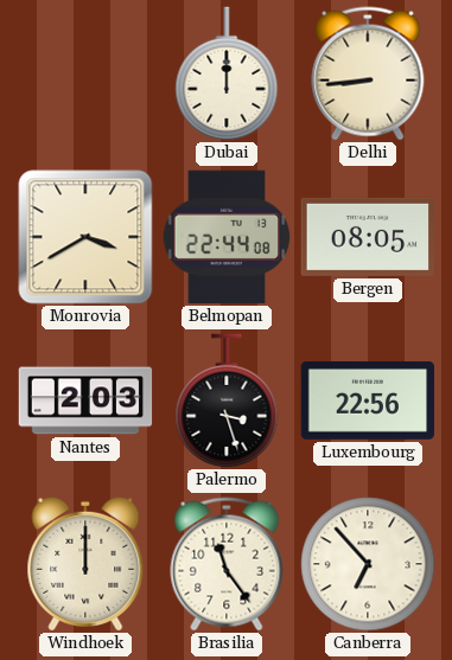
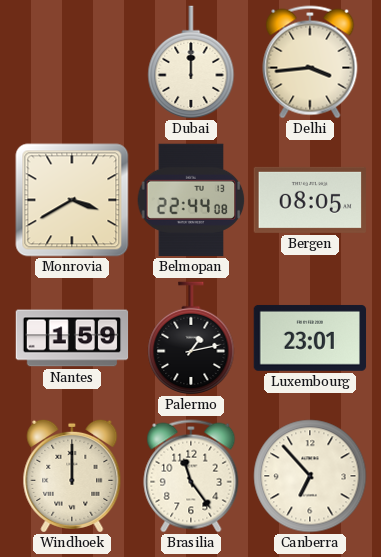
Delhi: 8:44 -> 3:44 (310, 62)
Nantes: 2:03 -> 1:59 (72, 338)
Palermo: 3:27 -> 1:13 (191, 338)
Luxembourg: 22:56 -> 23:01 (310, 338)
